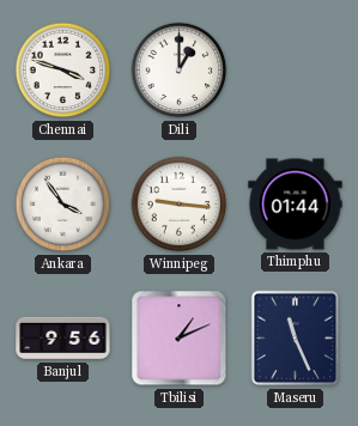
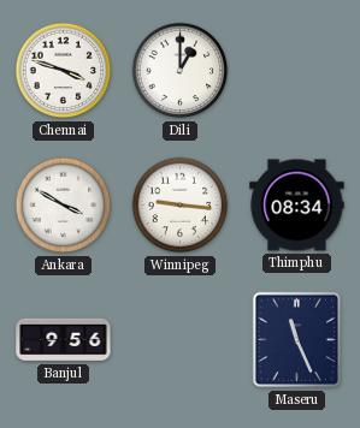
Ankara: 3:54 -> 3:50 (64, 206)
Thimphu: 01:44 -> 08:34 (297, 206)
Tbilisi: 1:11 -> none (180, 339)
